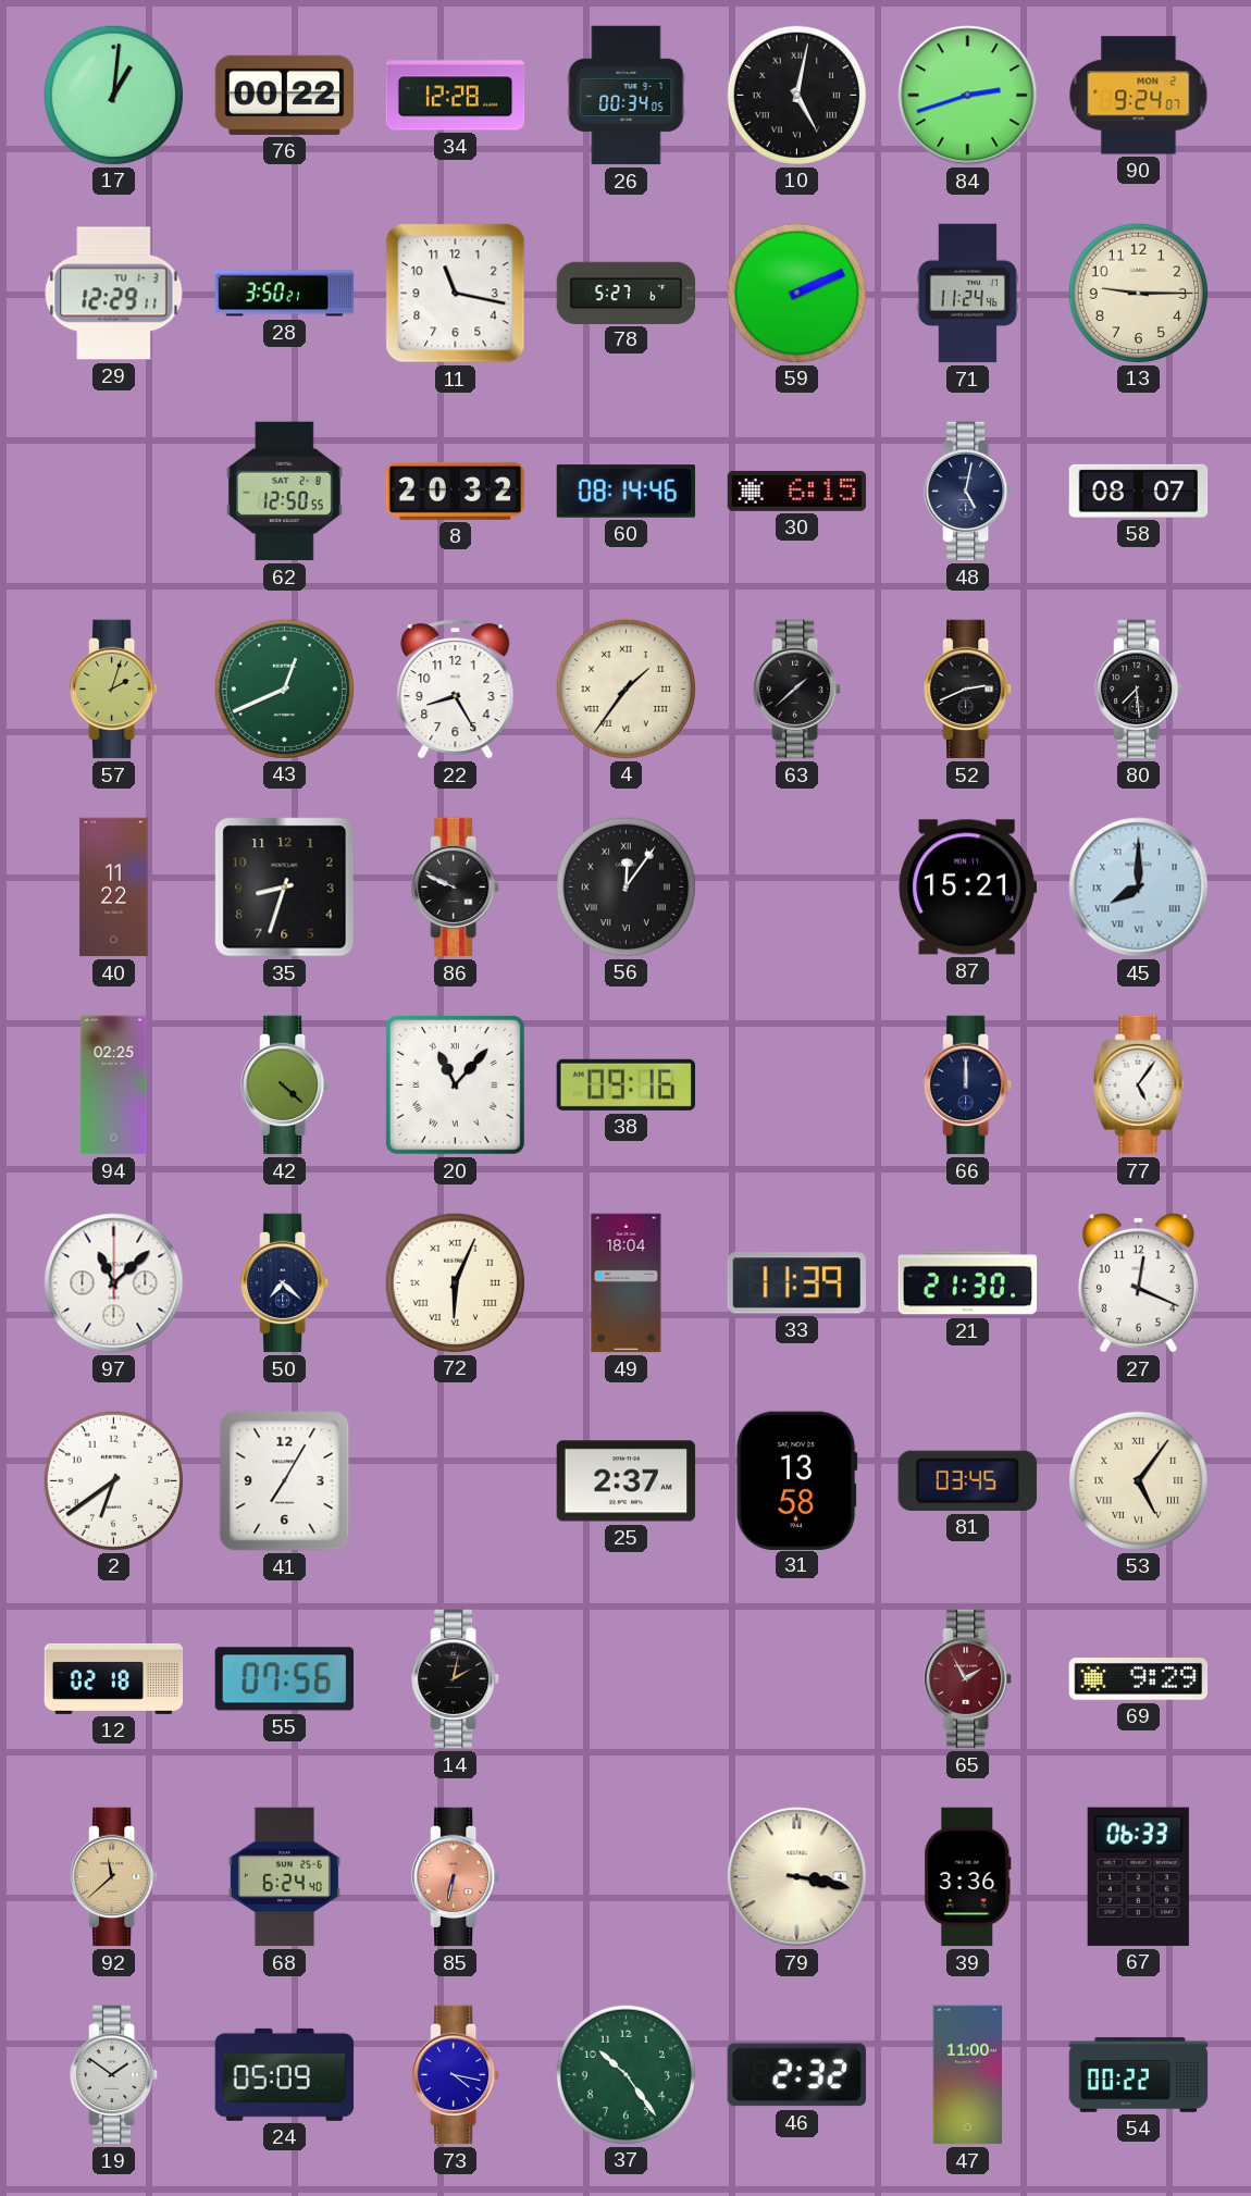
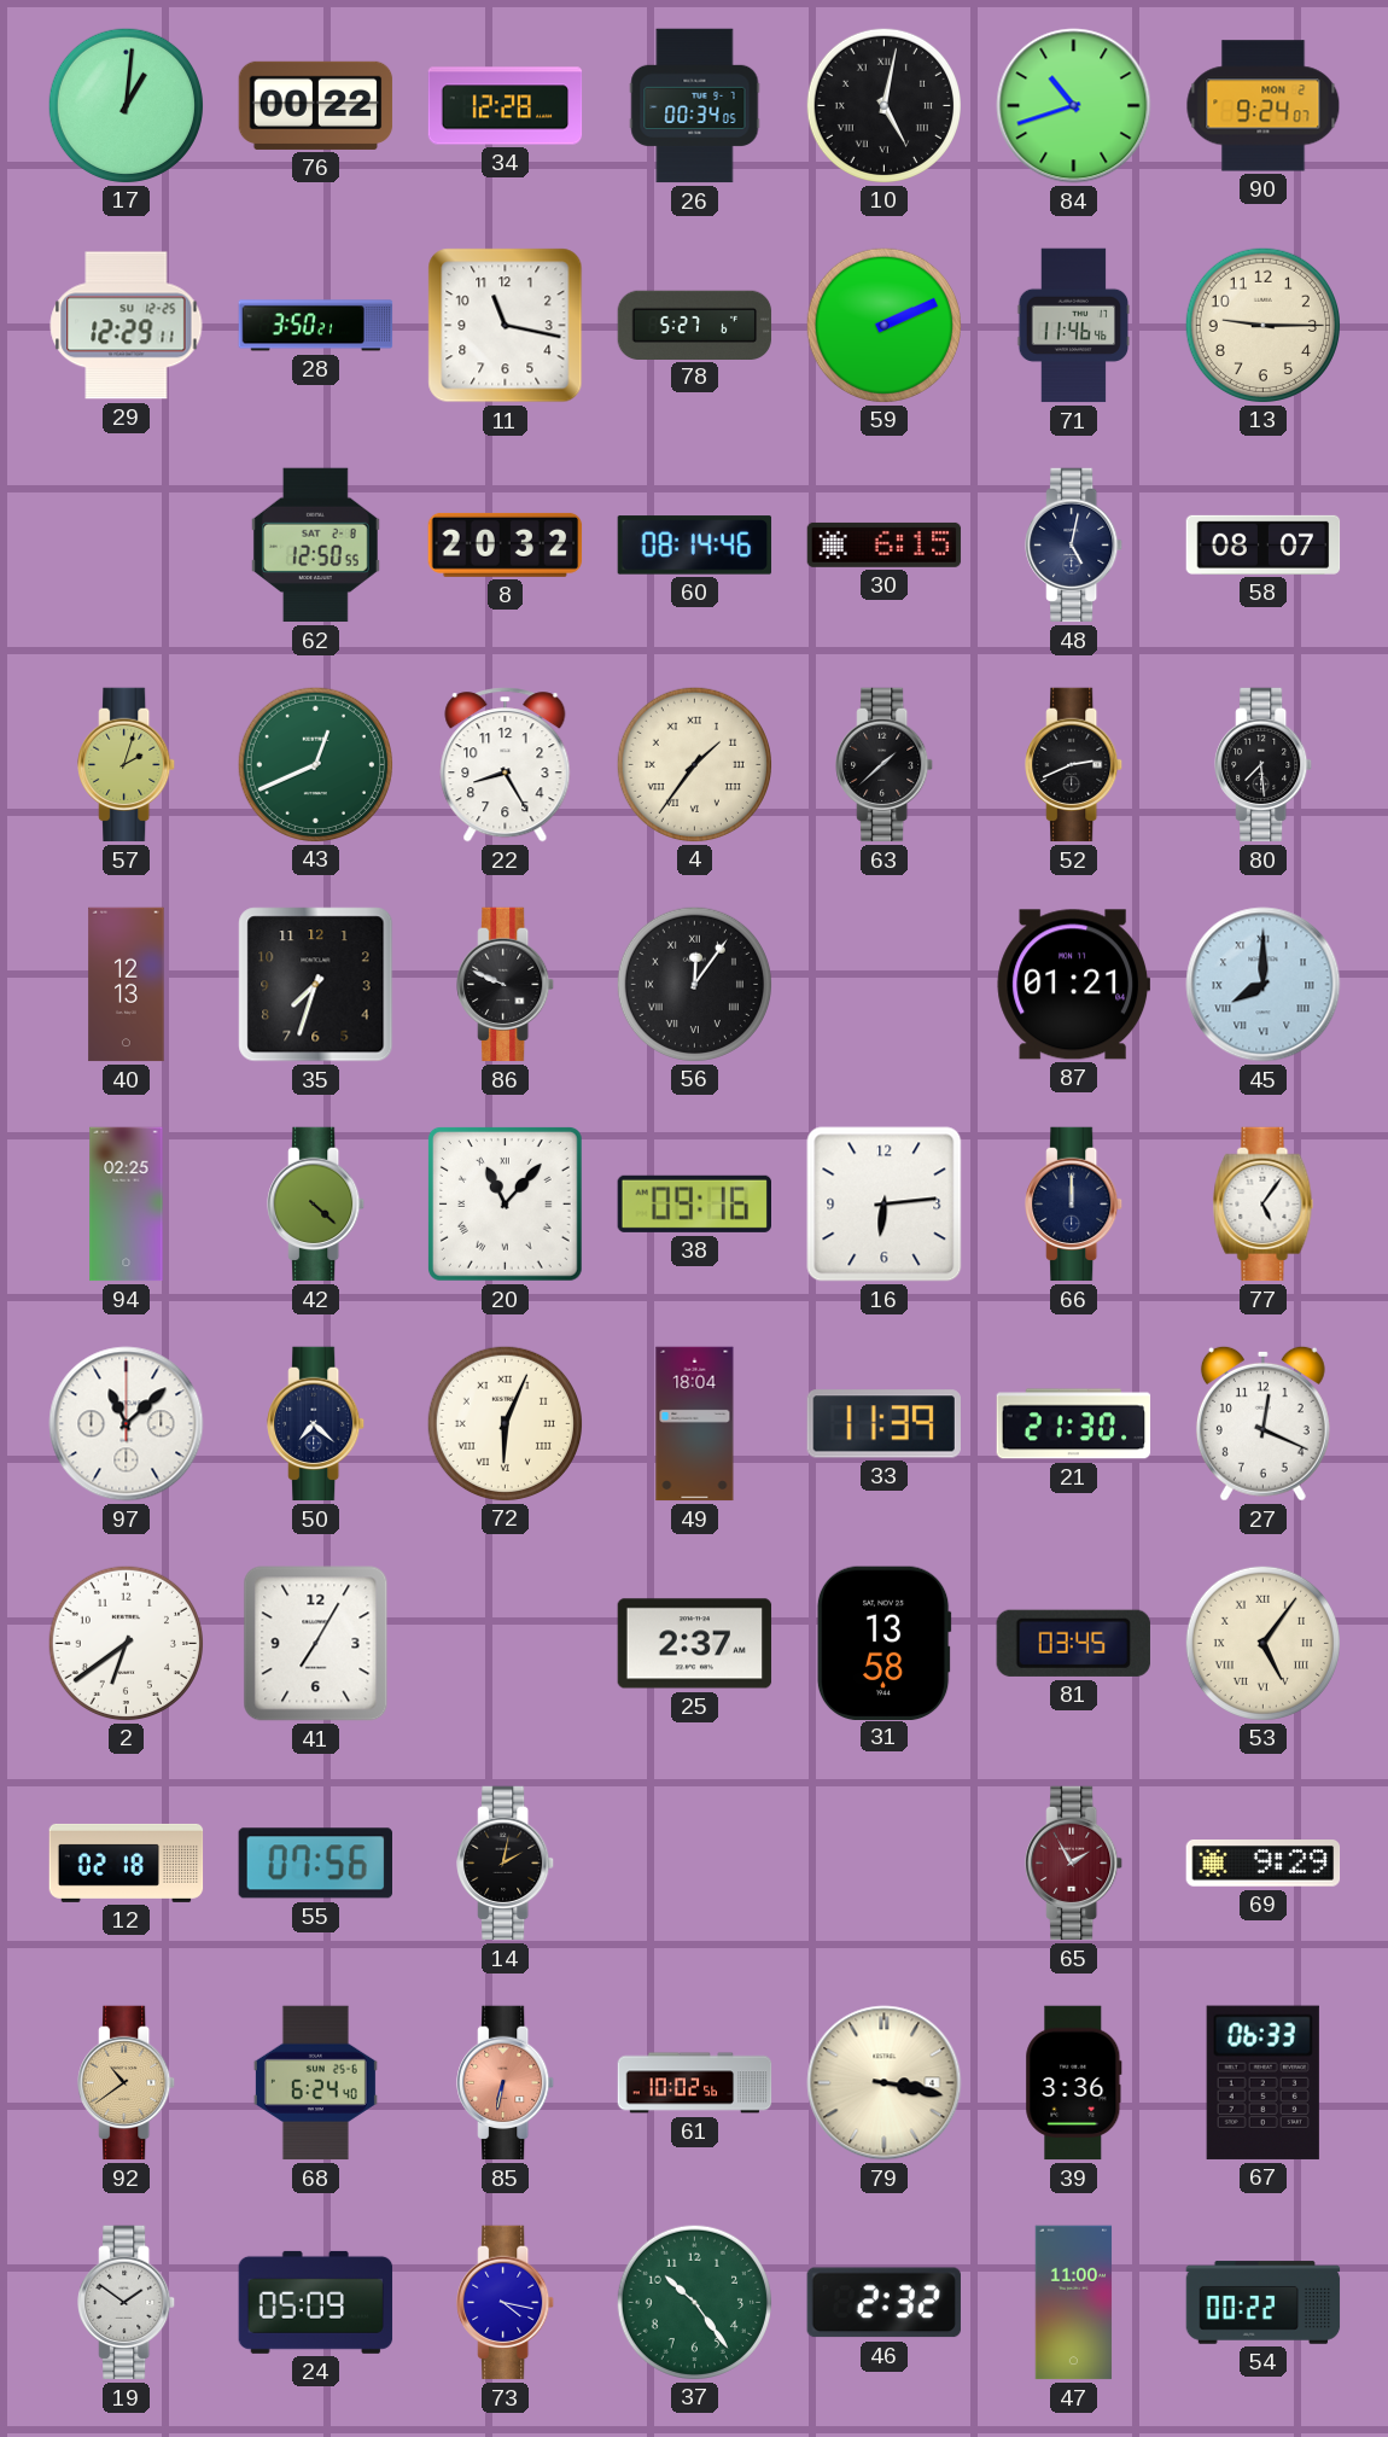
84: 2:42 -> 10:42 (1074, 106)
29 date: TU 1-3 -> SU 12-25 (127, 326)
71: 11:24 -> 11:46 (1074, 326)
40: 11:22 -> 12:13 (127, 985)
35: 8:33 -> 7:33 (316, 985)
87: 15:21 -> 01:21 (1073, 985)
16: none -> 6:14 (885, 1205)
92: 11:38 -> 10:39 (127, 2083)
61: none -> 10:02 (695, 2083)
